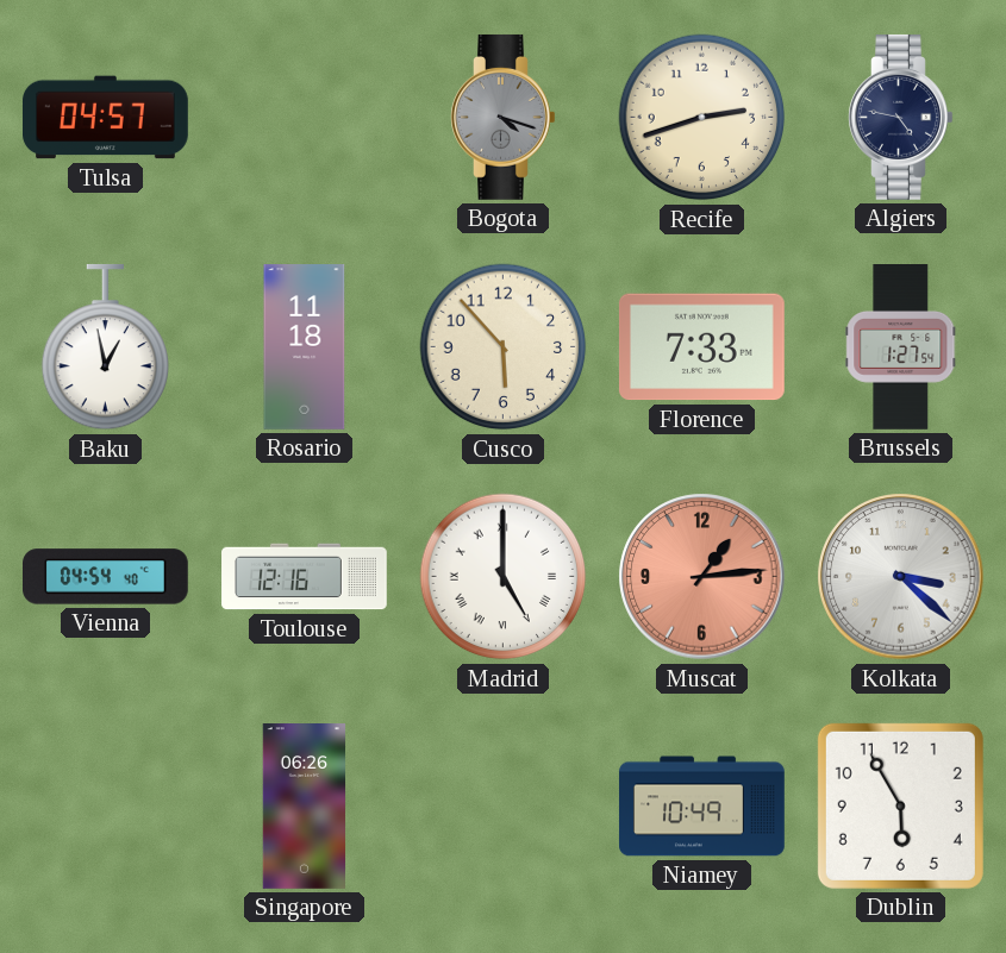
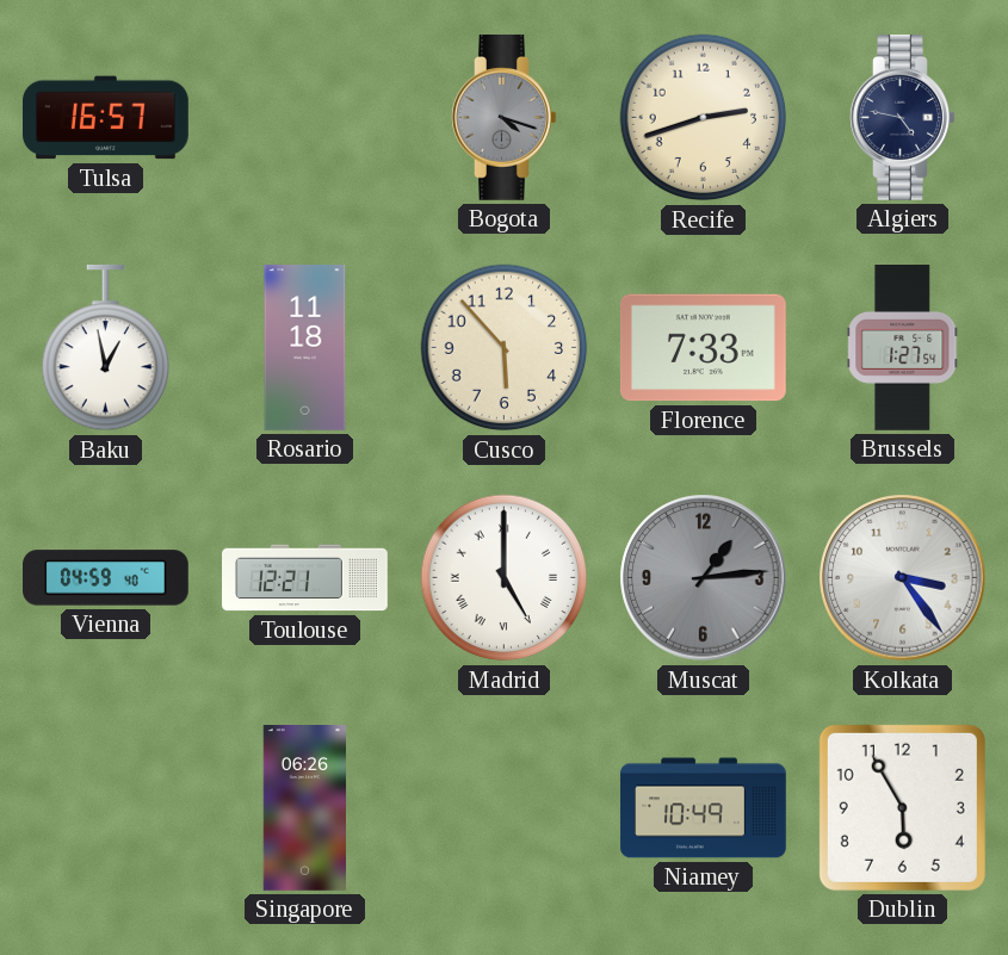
Tulsa: 04:57 -> 16:57 (106, 118)
Vienna: 04:54 -> 04:59 (106, 578)
Toulouse: 12:16 -> 12:21 (305, 578)
Muscat dial: salmon -> grey (704, 578)
Kolkata: 3:22 -> 3:24 (903, 578)
